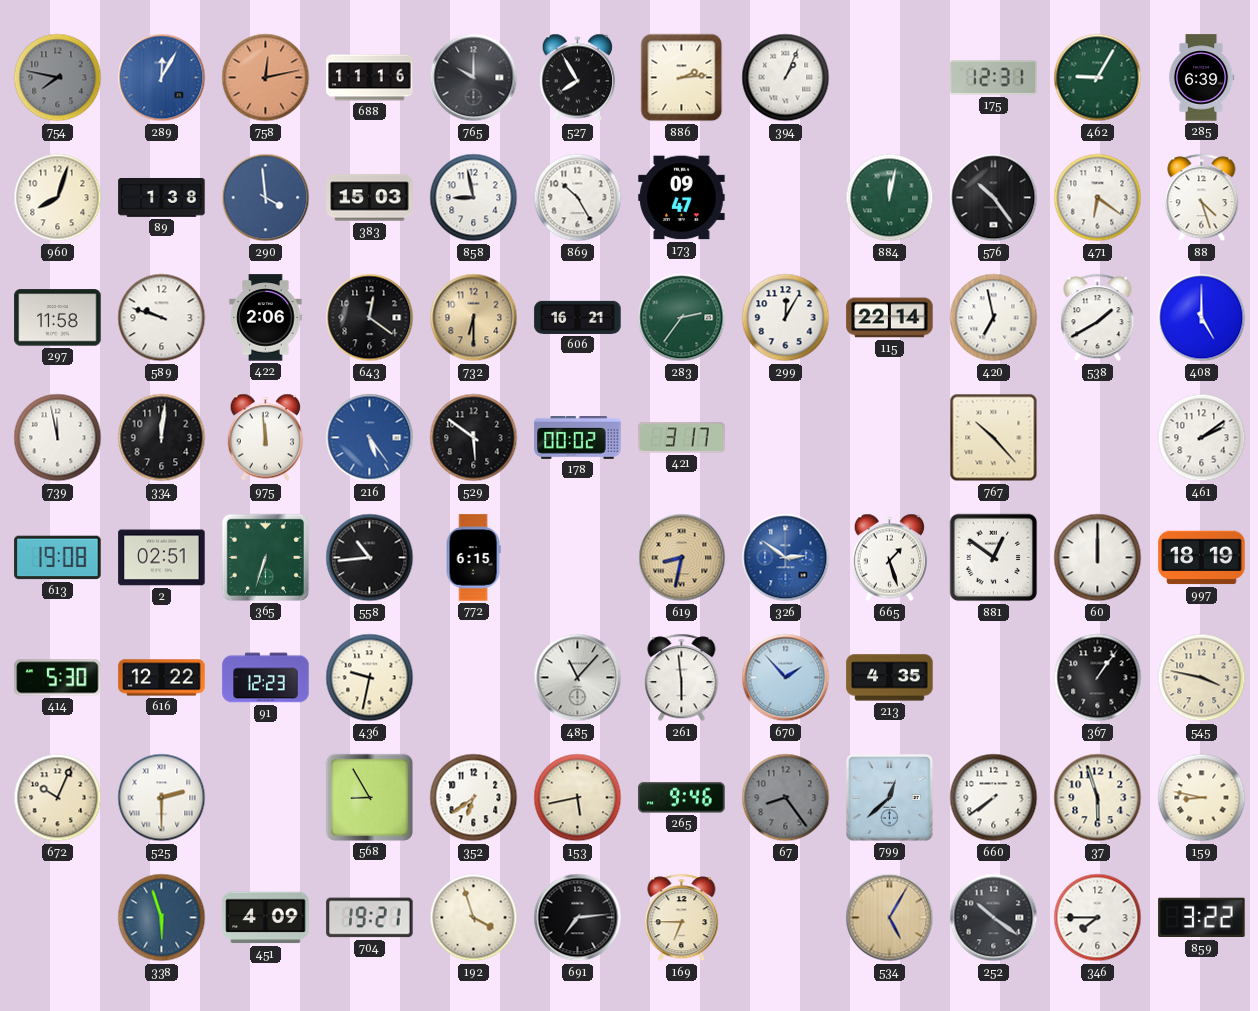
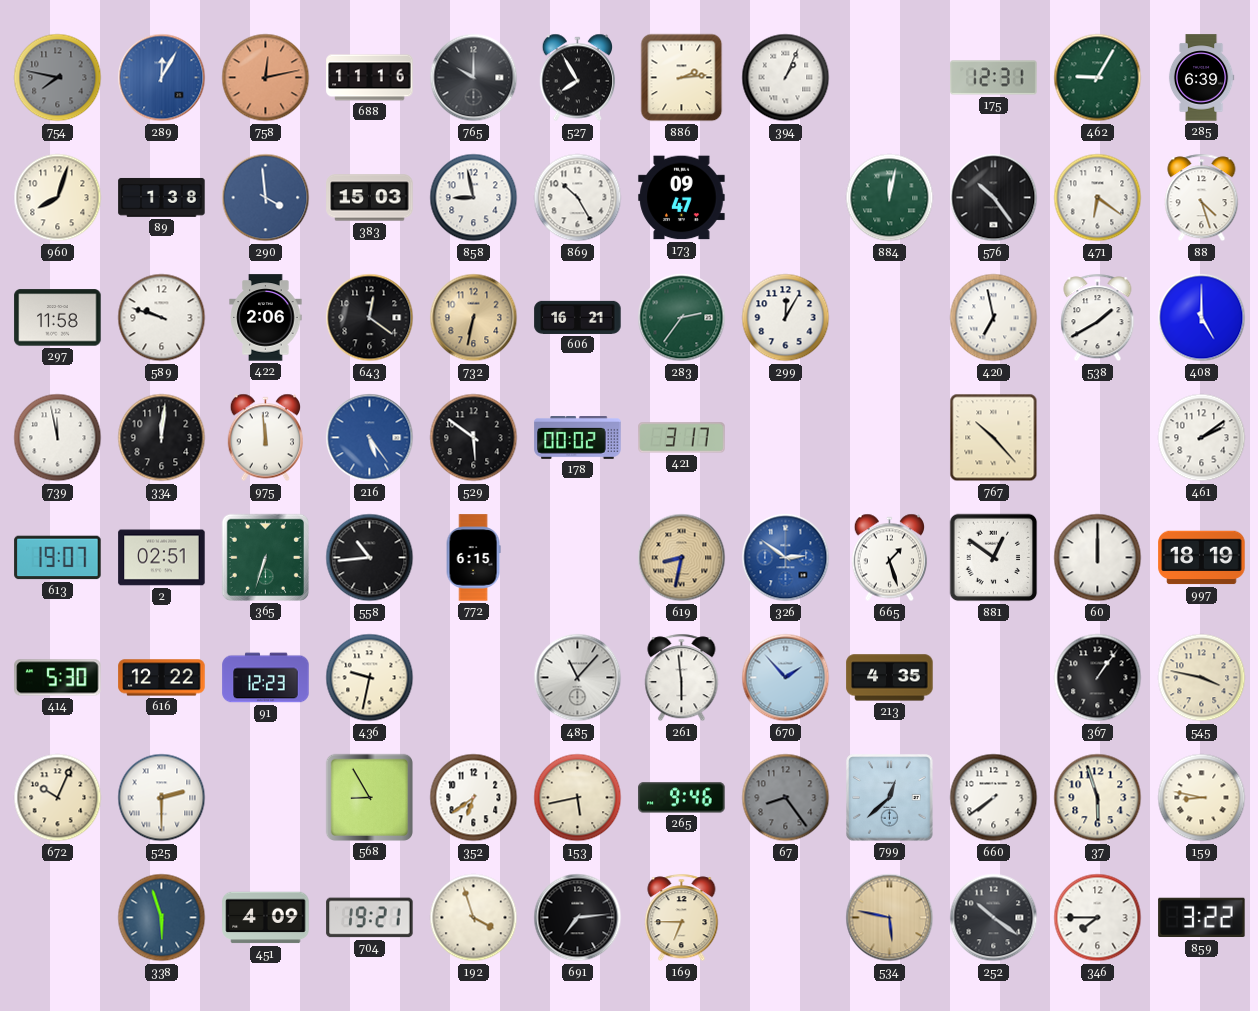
732: 6:30 -> 6:32 (474, 318)
115: 22:14 -> none (890, 318)
613: 19:08 -> 19:07 (58, 558)
534: 5:05 -> 5:47 (890, 918)
